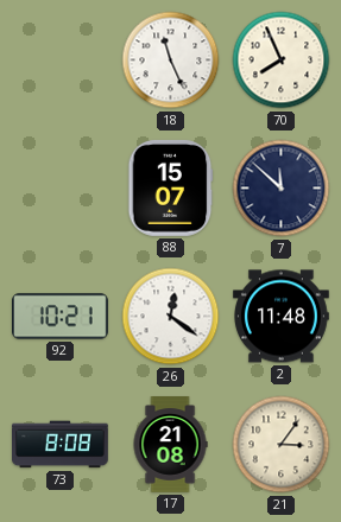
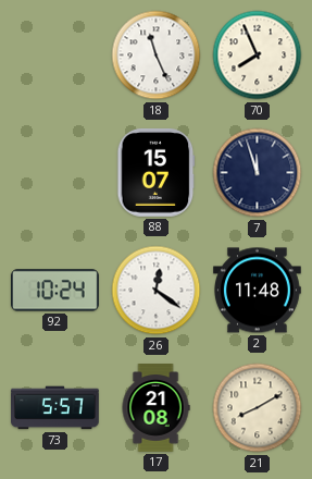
7: 11:52 -> 11:57 (258, 173)
92: 10:21 -> 10:24 (55, 291)
73: 8:08 -> 5:57 (55, 408)
21: 3:06 -> 8:10 (258, 408)
